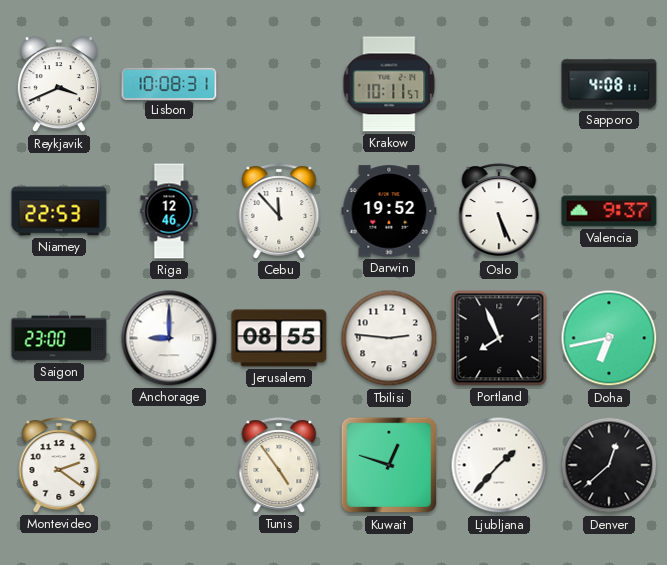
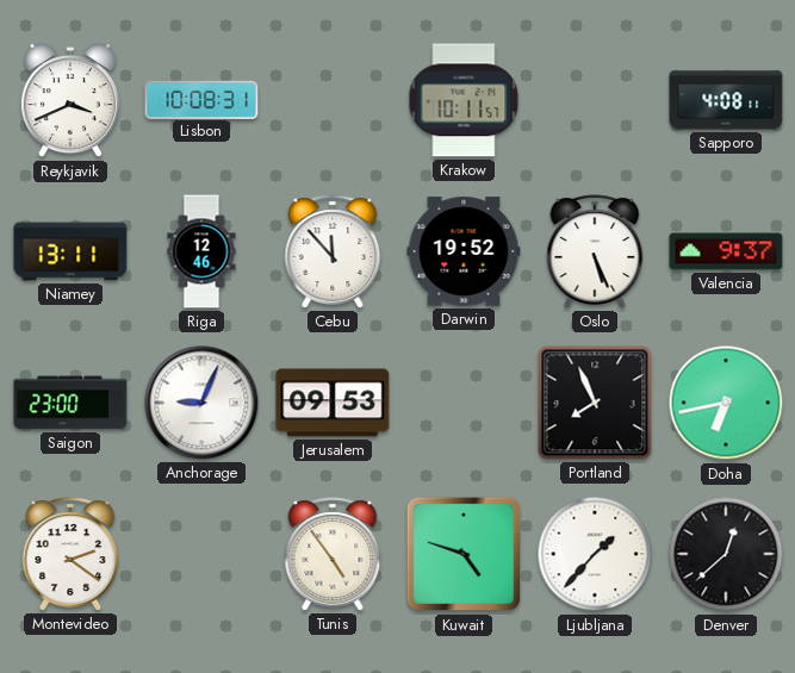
Niamey: 22:53 -> 13:11 (70, 251)
Anchorage: 9:00 -> 9:04 (201, 403)
Jerusalem: 08:55 -> 09:53 (333, 403)
Tbilisi: 2:46 -> none (389, 338)
Kuwait: 12:48 -> 4:48 (464, 554)
